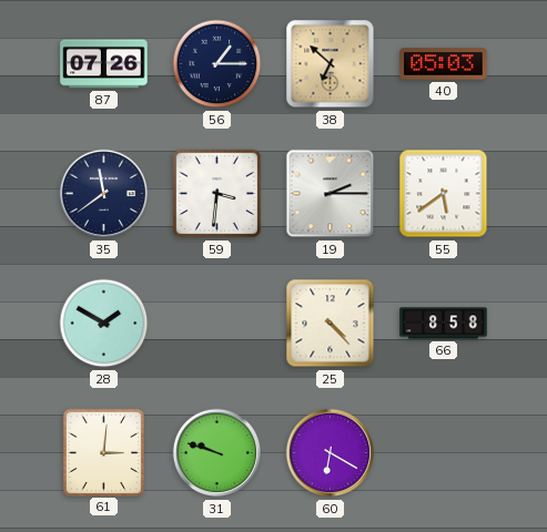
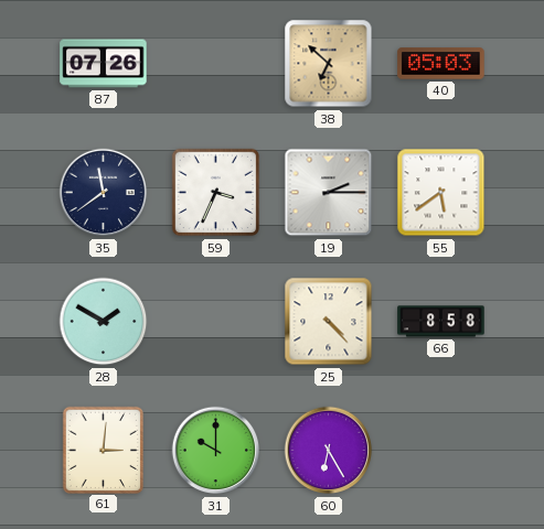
56: 1:15 -> none (217, 64)
59: 3:31 -> 3:34 (216, 193)
31: 9:48 -> 10:00 (216, 451)
60: 6:20 -> 6:25 (329, 451)
